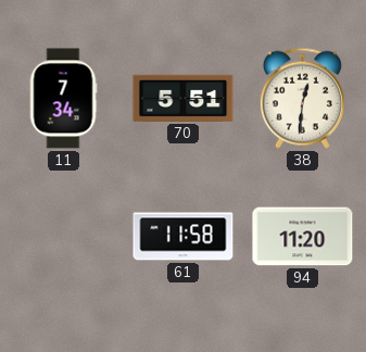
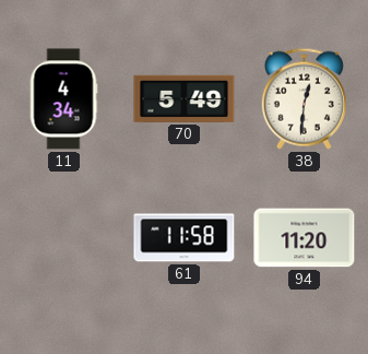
11: 7:34 -> 4:34 (63, 99)
70: 5:51 -> 5:49 (185, 98)
